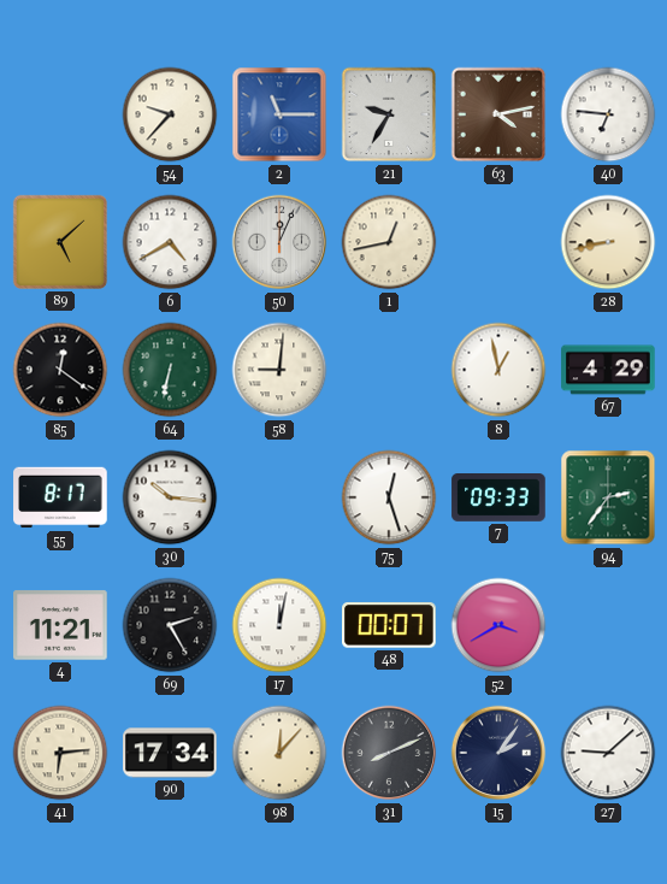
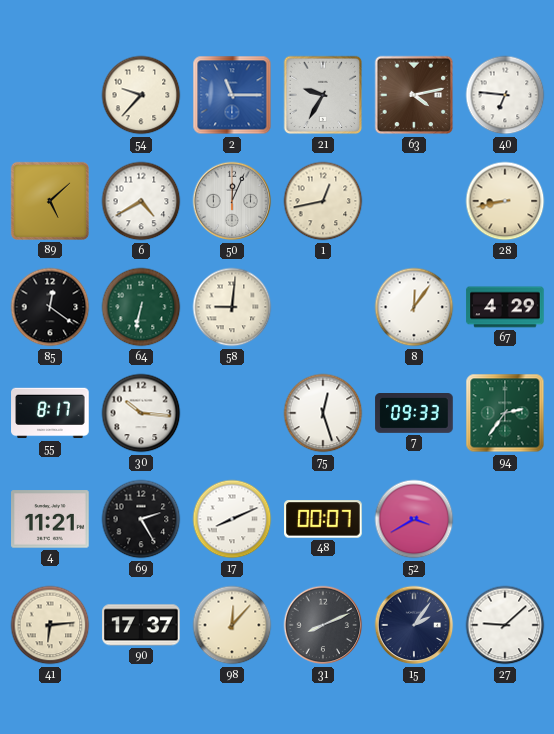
8: 12:58 -> 12:06 (414, 307)
17: 12:02 -> 8:11 (232, 519)
90: 17:34 -> 17:37 (141, 625)
